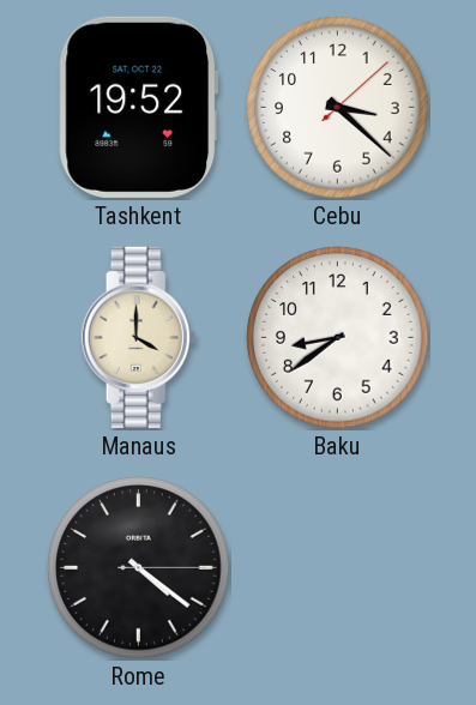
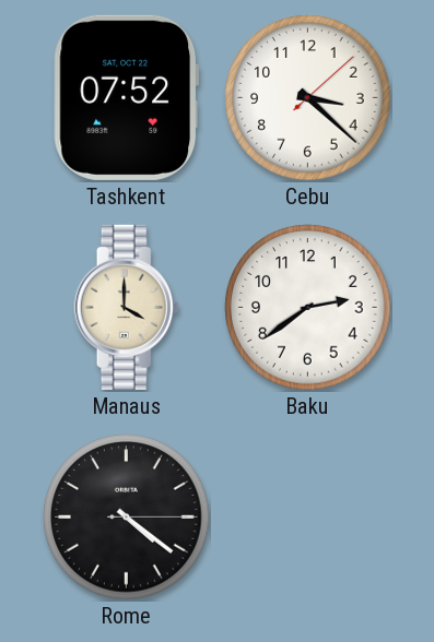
Tashkent: 19:52 -> 07:52 (127, 97)
Baku: 8:39 -> 2:39 (308, 308)
